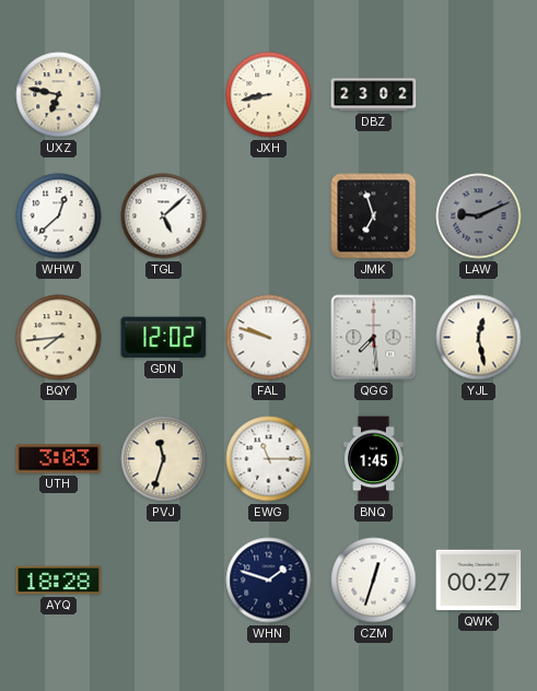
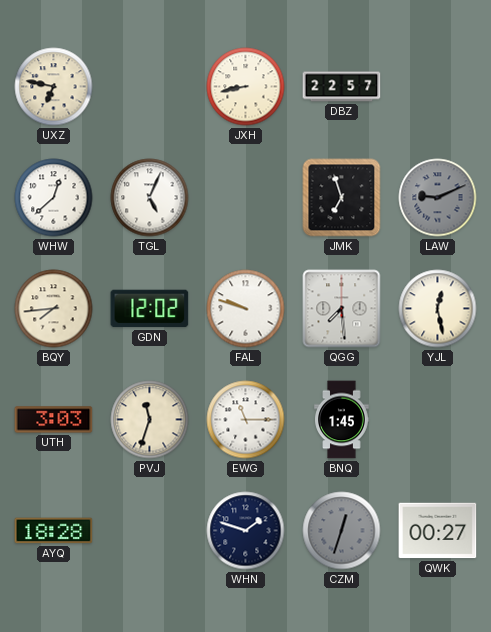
DBZ: 23:02 -> 22:57 (342, 87)
TGL: 5:08 -> 5:04 (150, 198)
CZM dial: white -> grey (342, 531)
